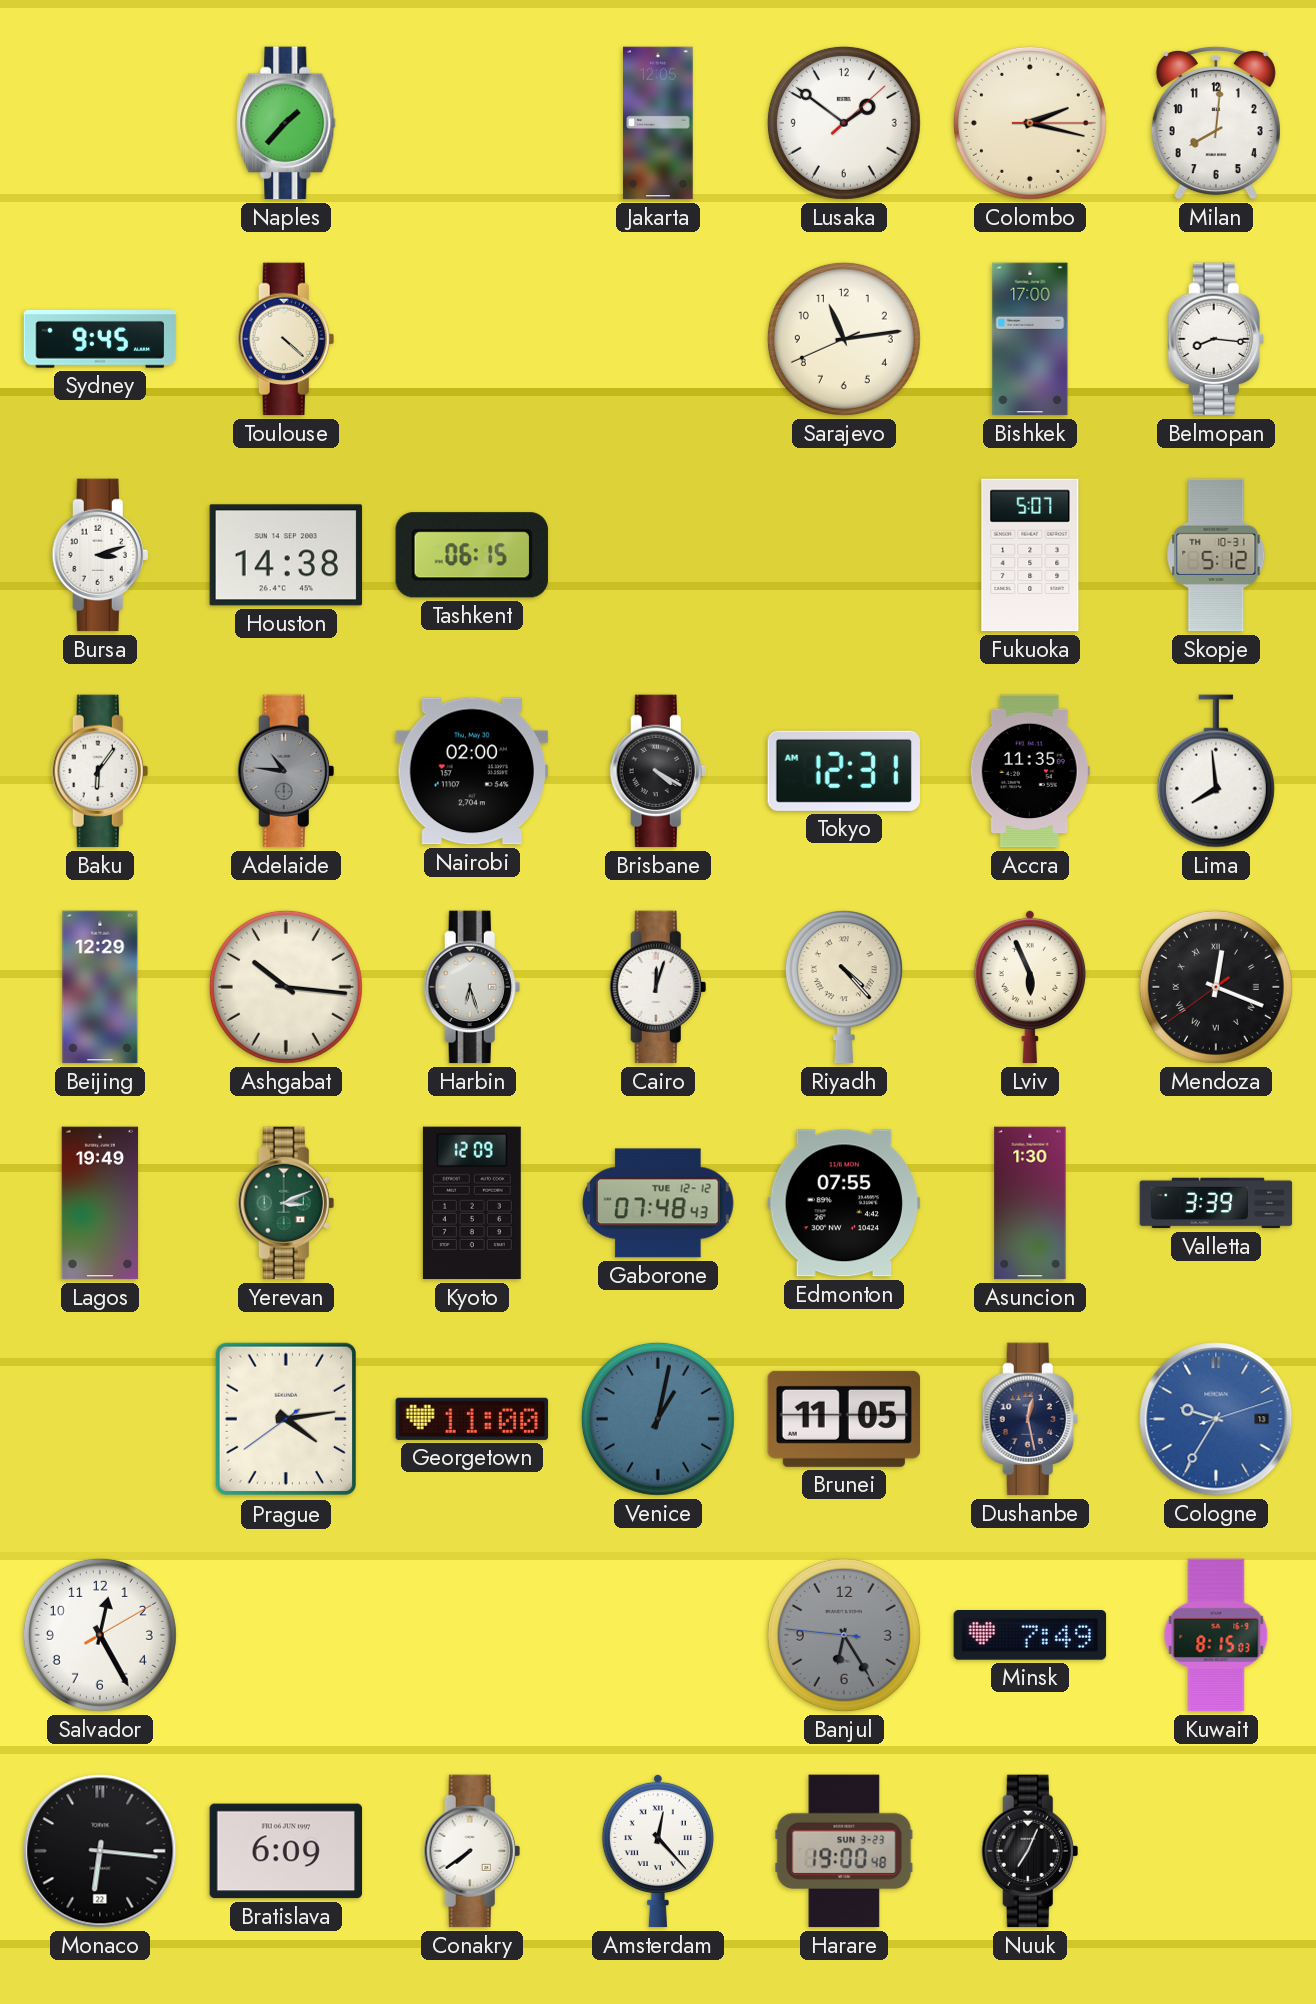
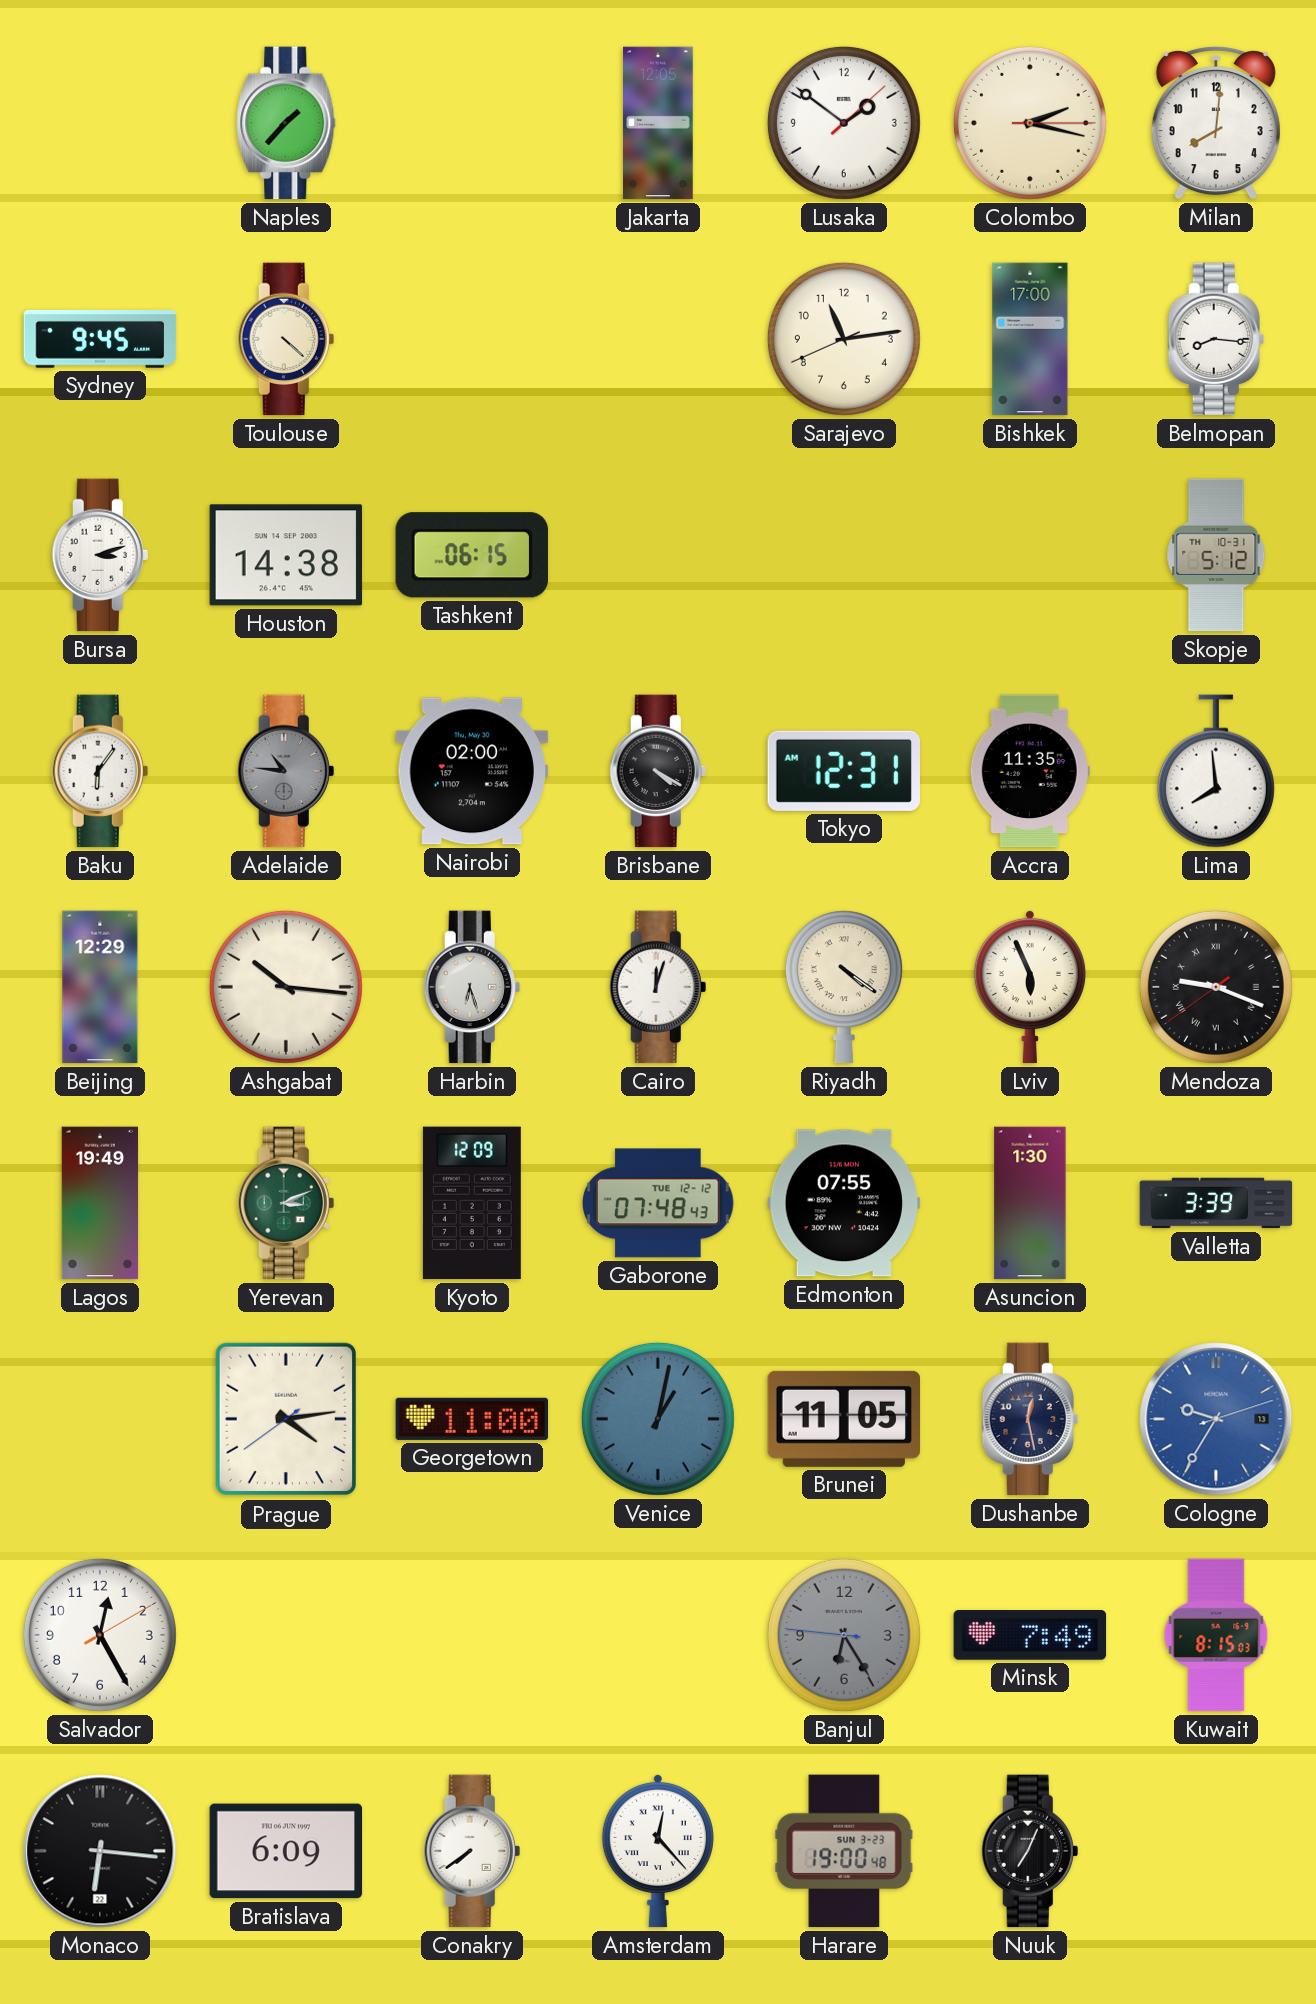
Fukuoka: 5:07 -> none (1030, 555)
Riyadh: 4:23 -> 4:21 (844, 987)
Mendoza: 12:18 -> 9:18 (1216, 987)
